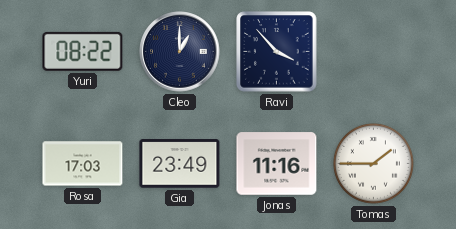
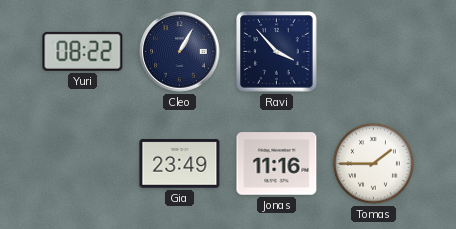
Cleo: 1:00 -> 1:05 (180, 52)
Rosa: 17:03 -> none (83, 164)
